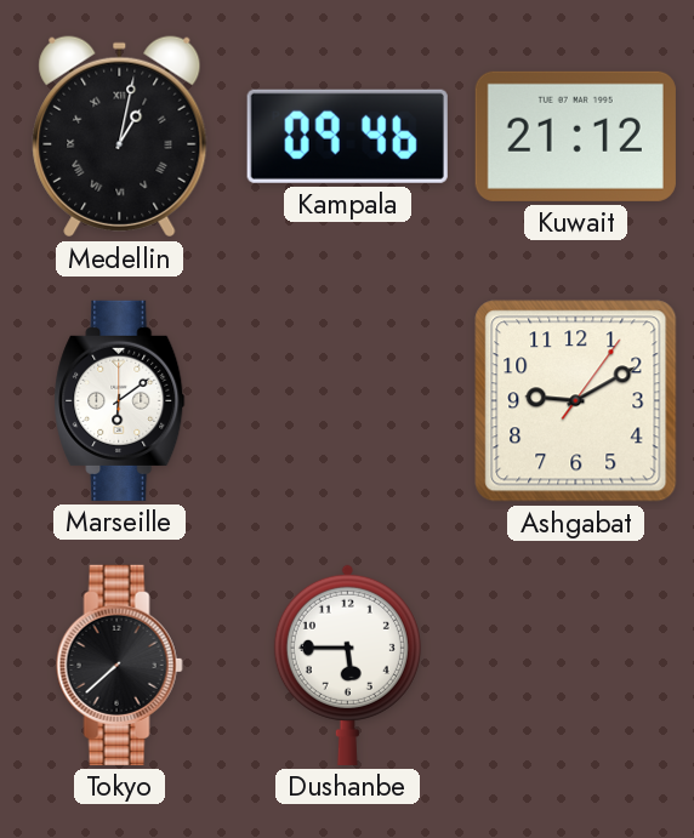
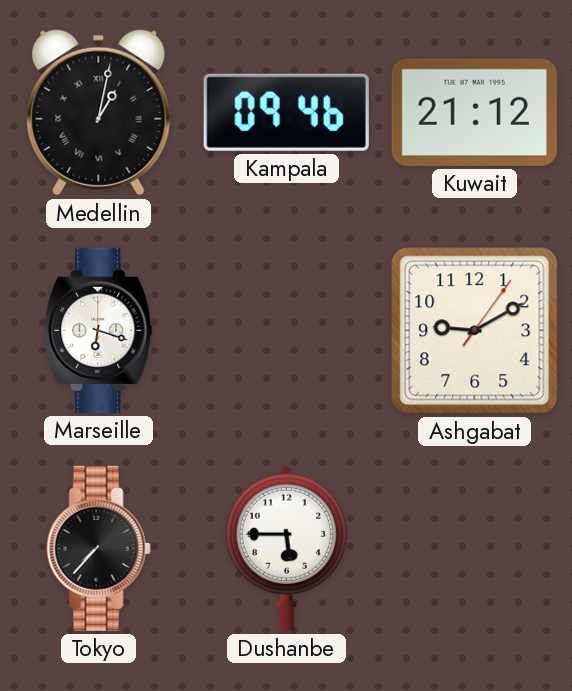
Marseille: 6:09 -> 6:18 (99, 330)
Tokyo: 7:38 -> 7:37 (98, 548)
